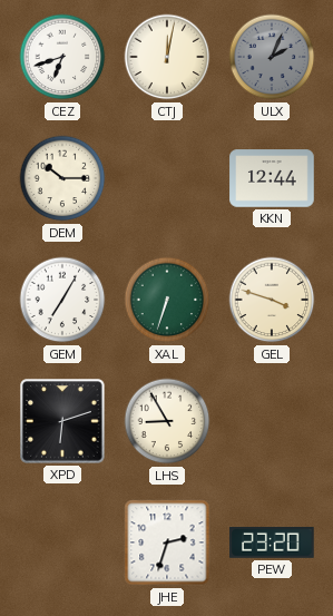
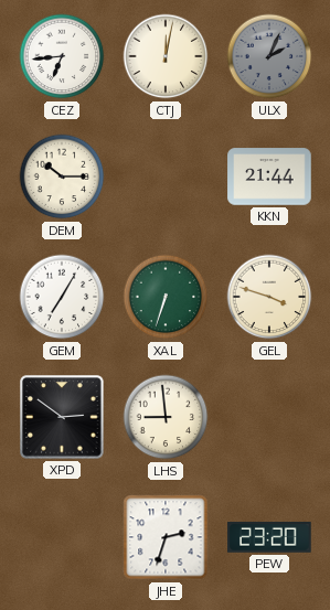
CEZ: 6:42 -> 6:44 (62, 56)
KKN: 12:44 -> 21:44 (269, 176)
XPD: 6:12 -> 2:51 (62, 417)
LHS: 8:55 -> 8:59 (166, 417)
